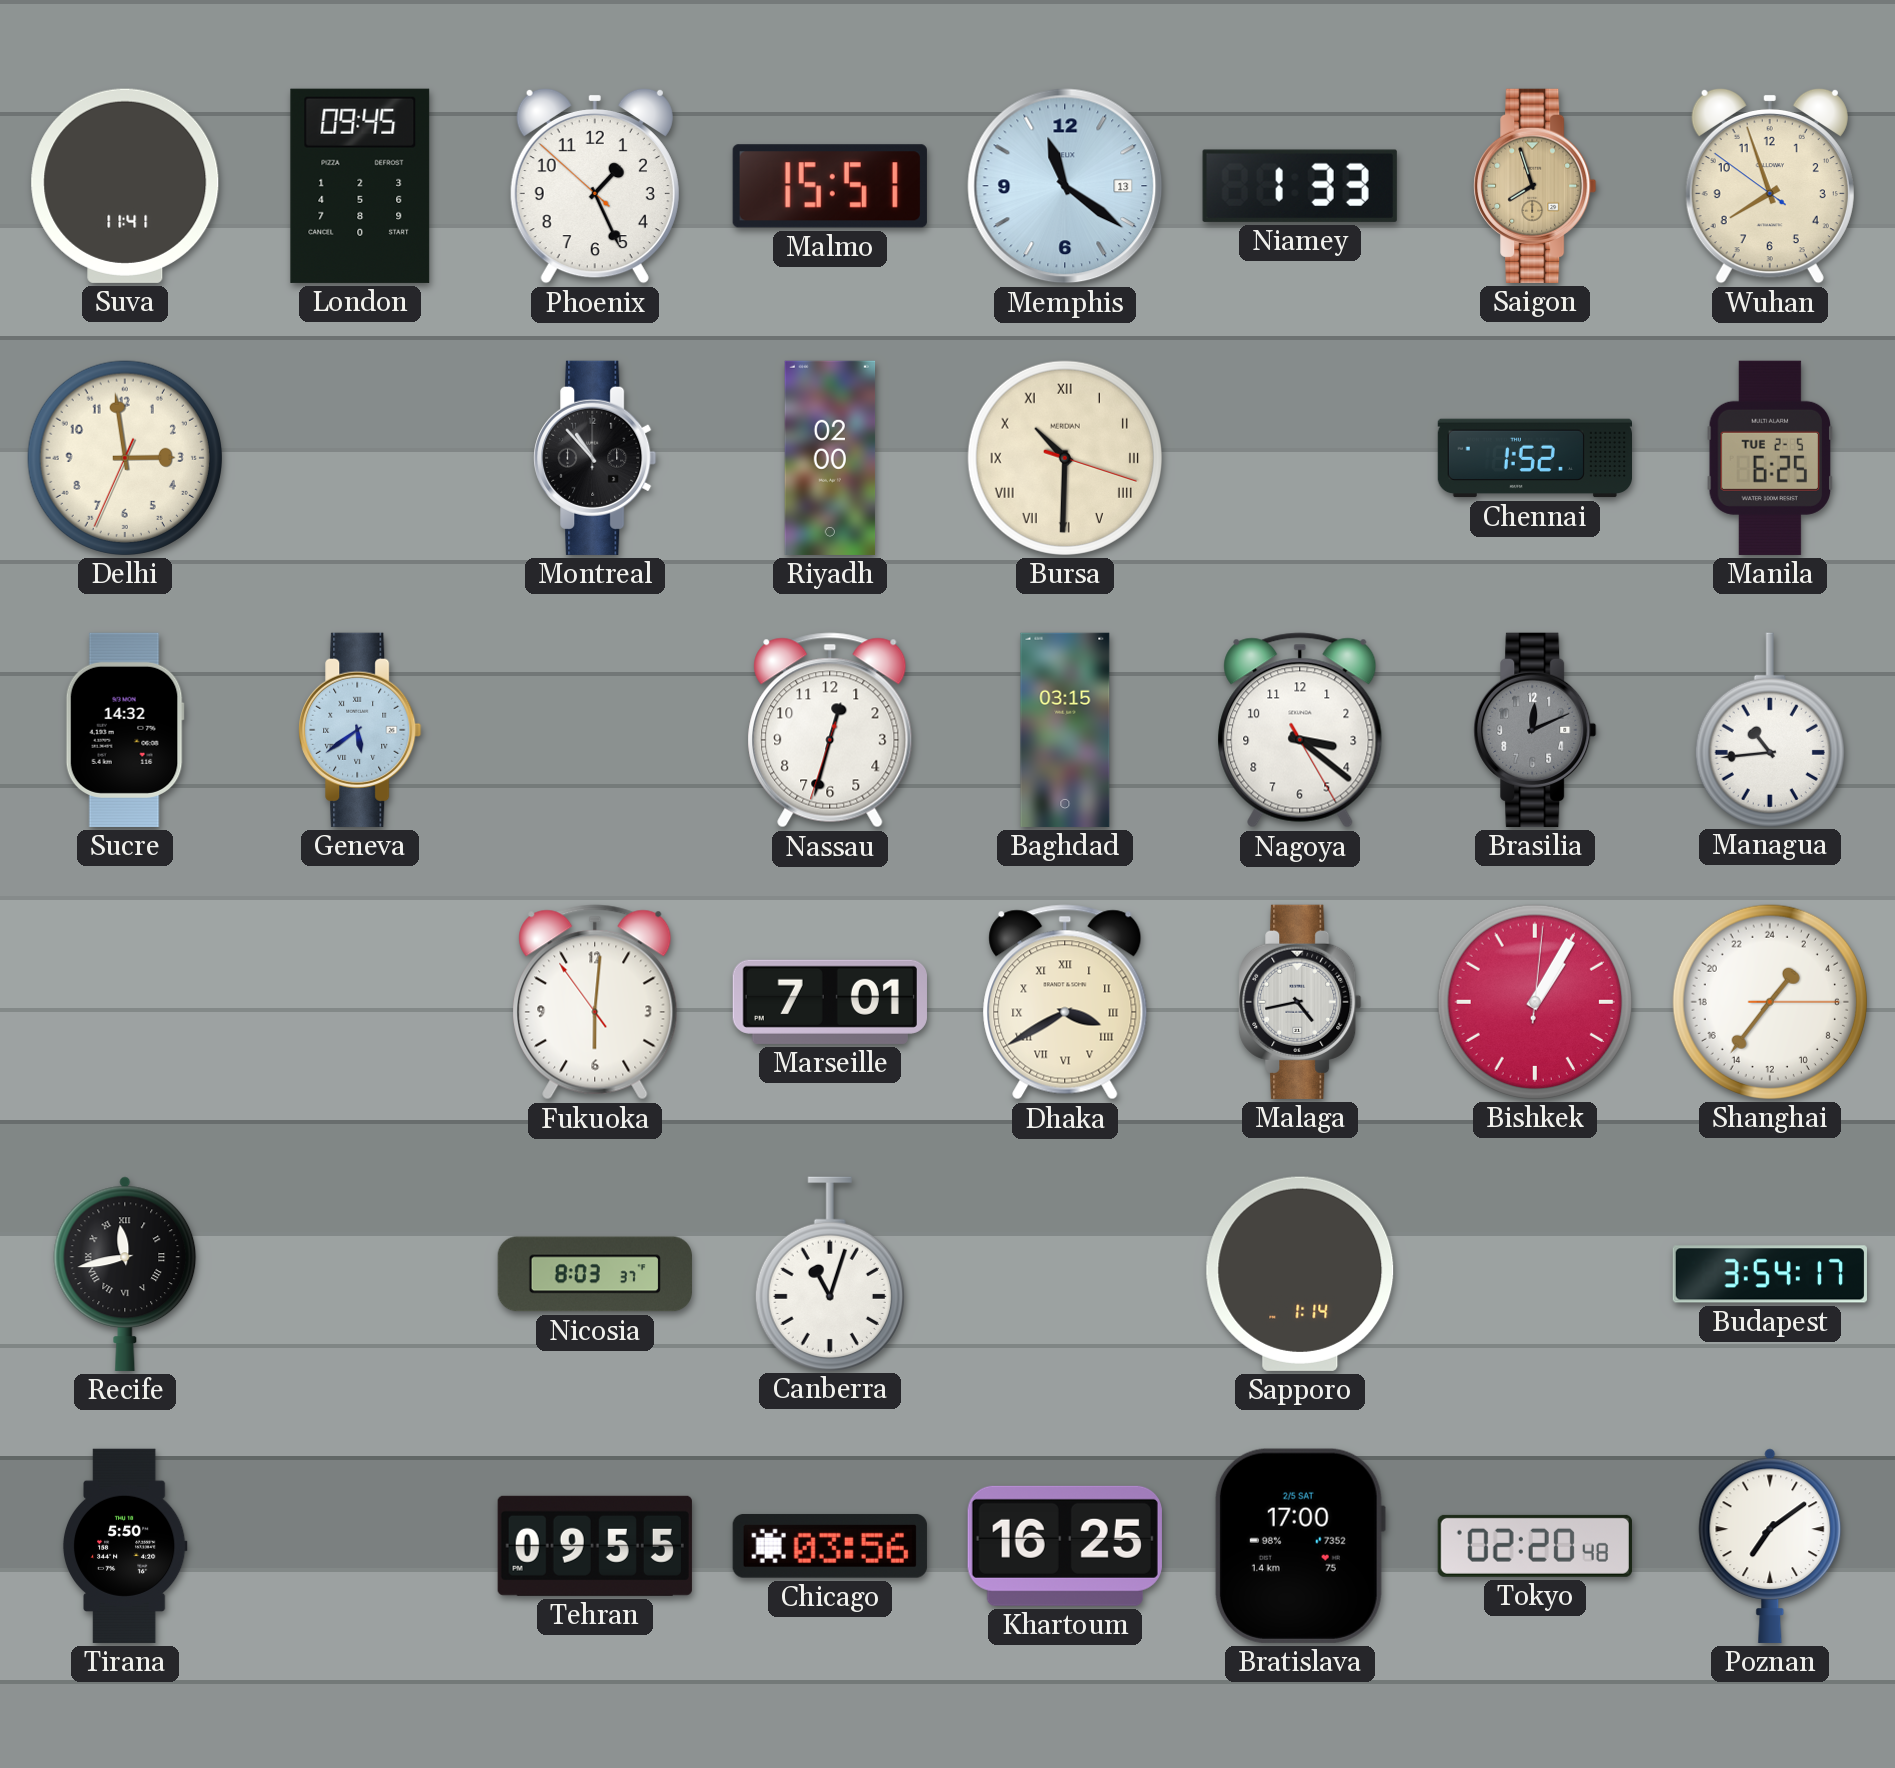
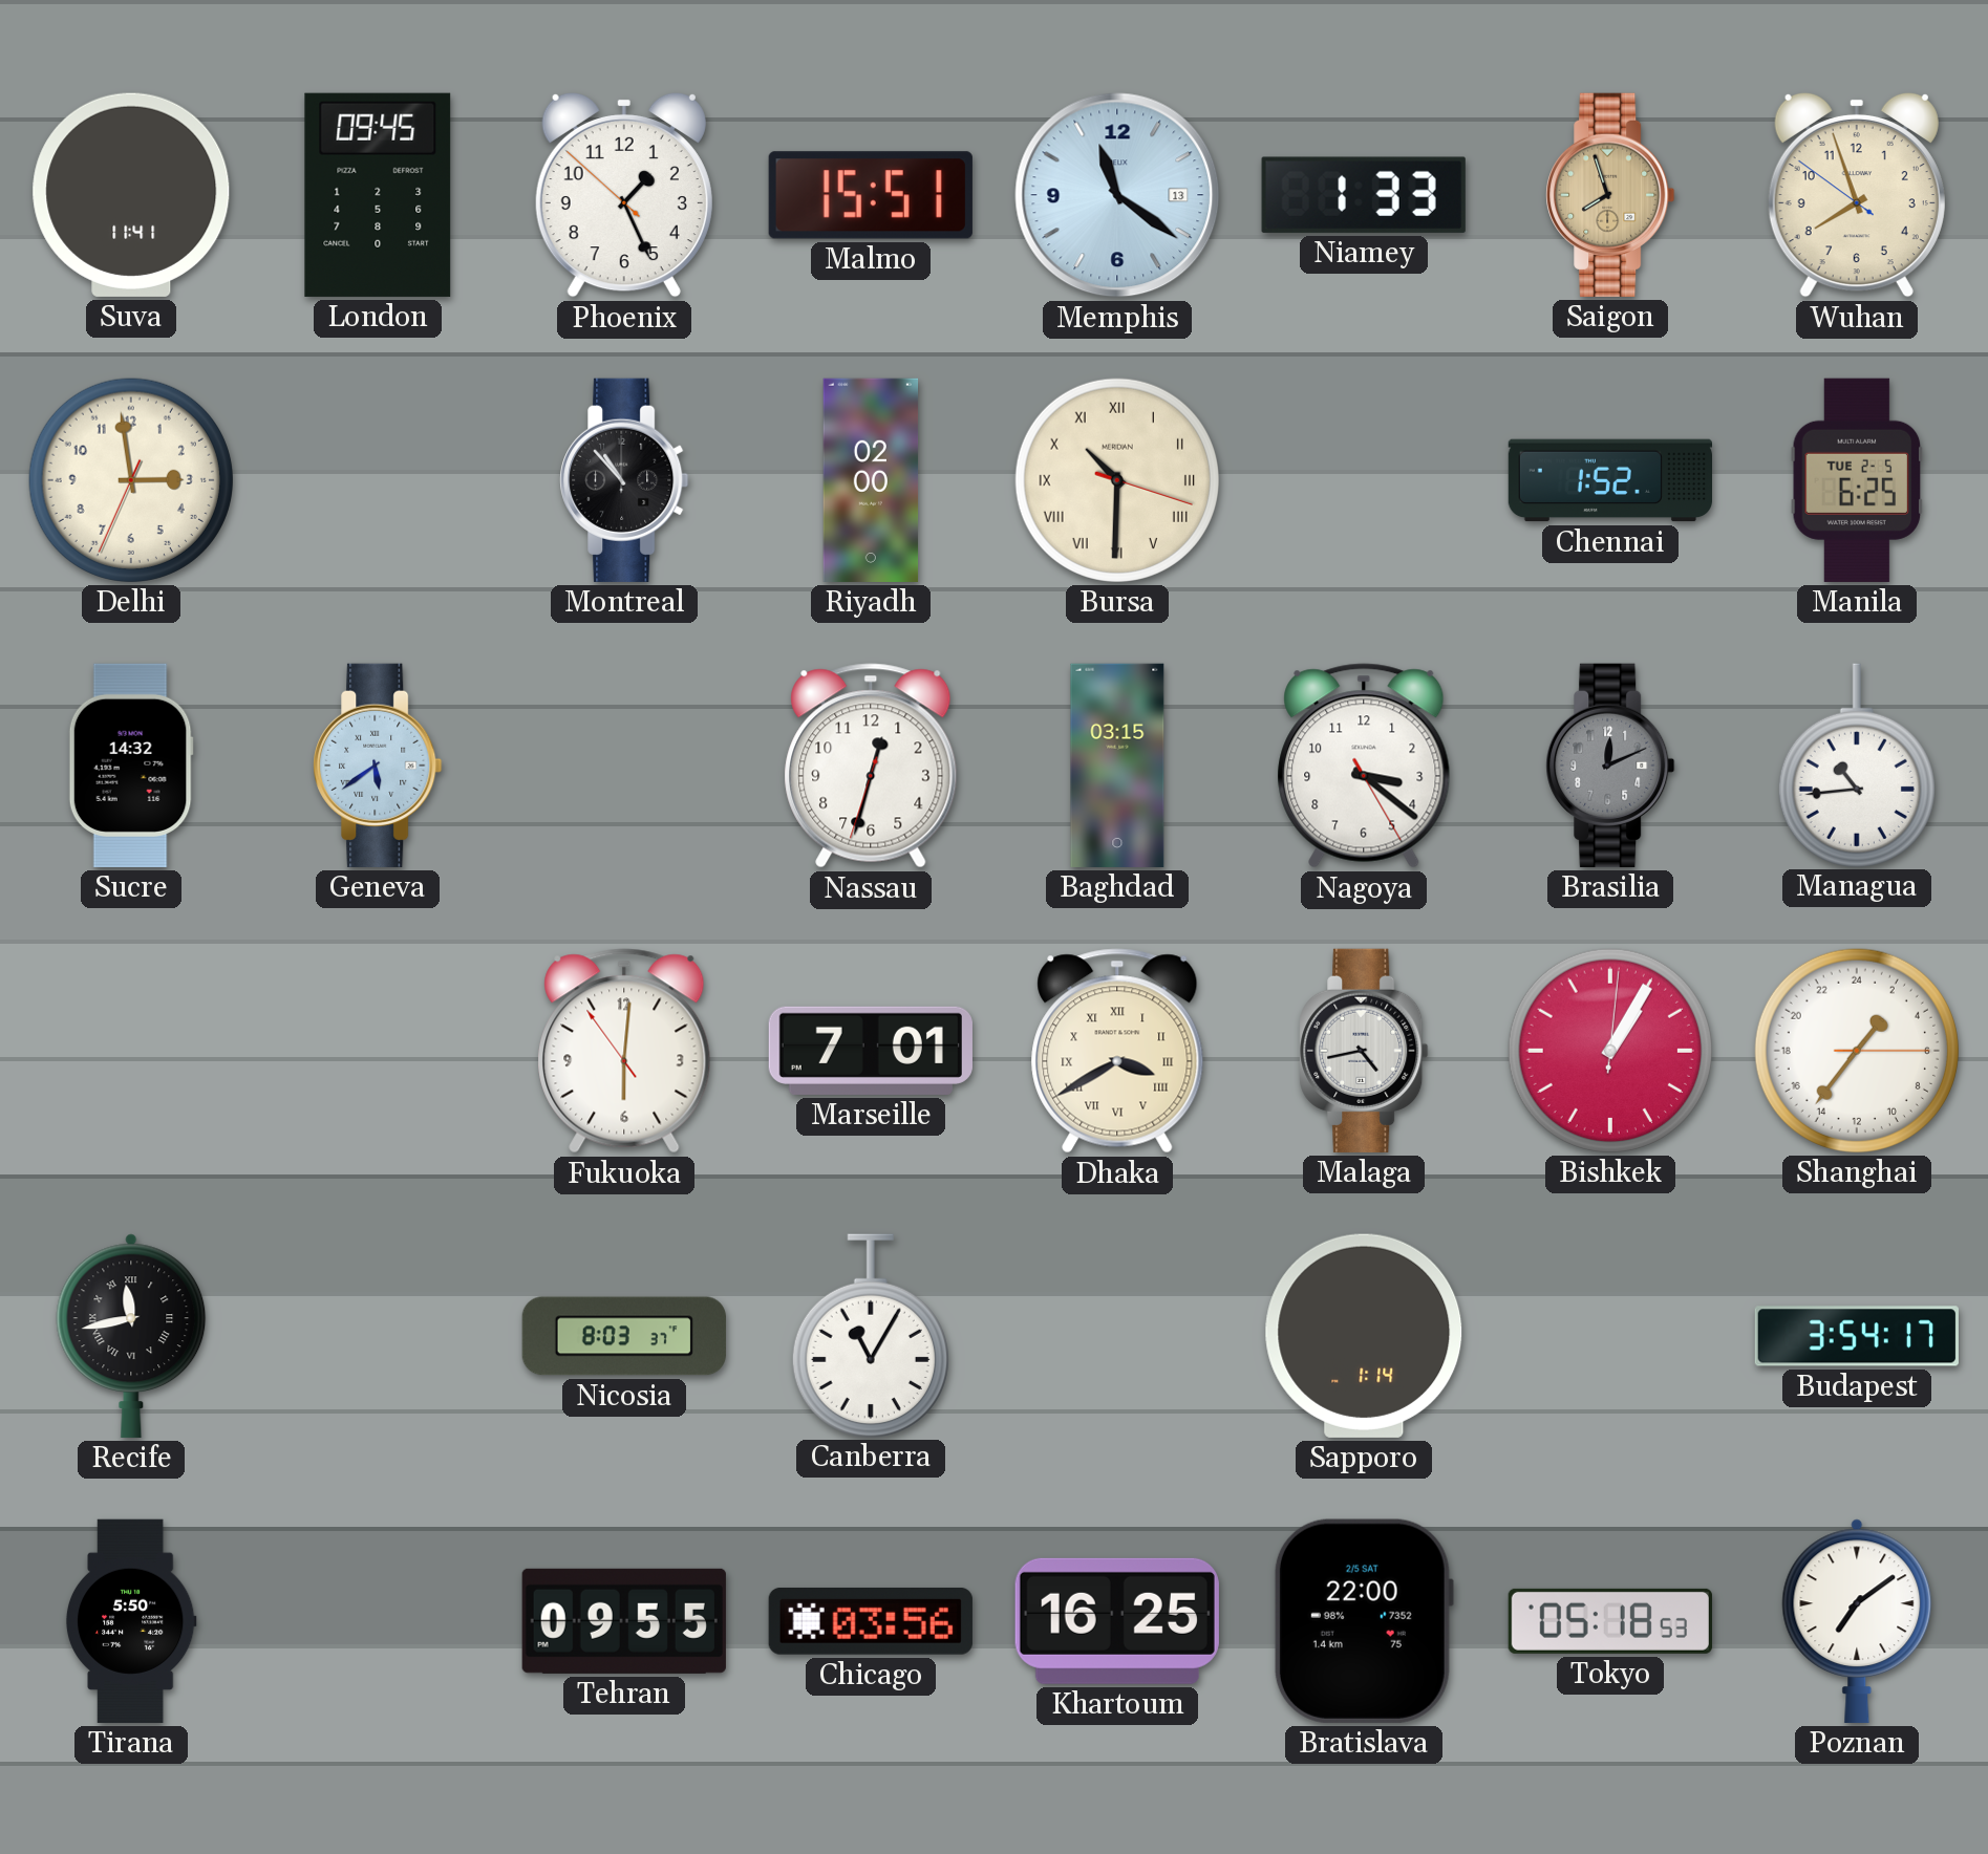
Canberra: 11:03 -> 11:05 (871, 1335)
Bratislava: 17:00 -> 22:00 (1363, 1621)
Tokyo: 02:20 -> 05:18 (1610, 1621)
